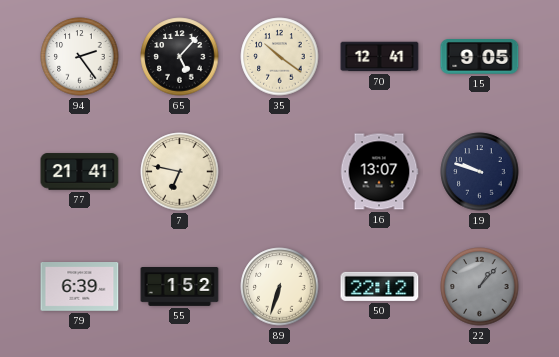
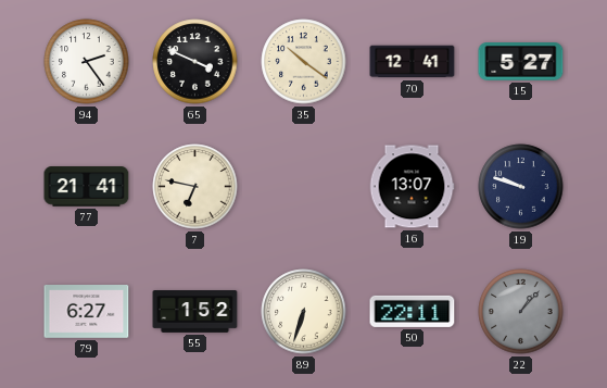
65: 5:07 -> 3:49 (195, 62)
15: 9:05 -> 5:27 (521, 62)
79: 6:39 -> 6:27 (87, 312)
50: 22:12 -> 22:11 (413, 311)
